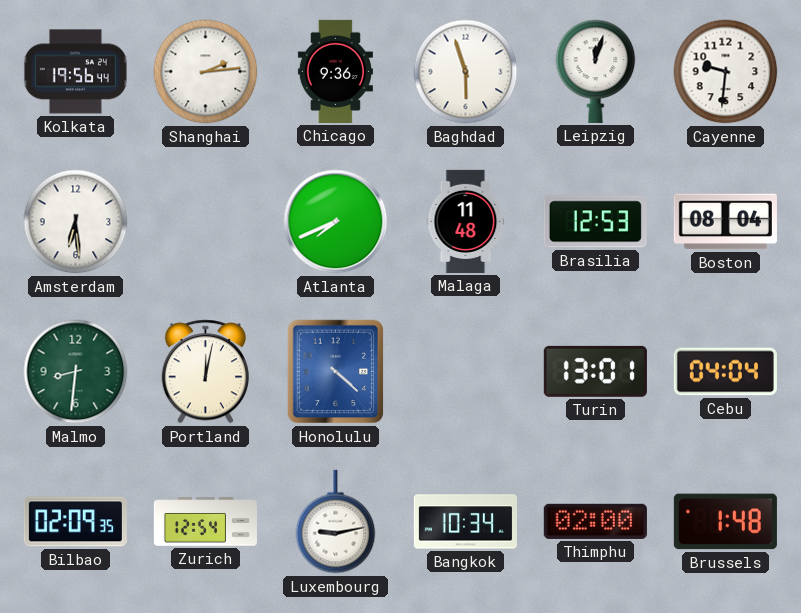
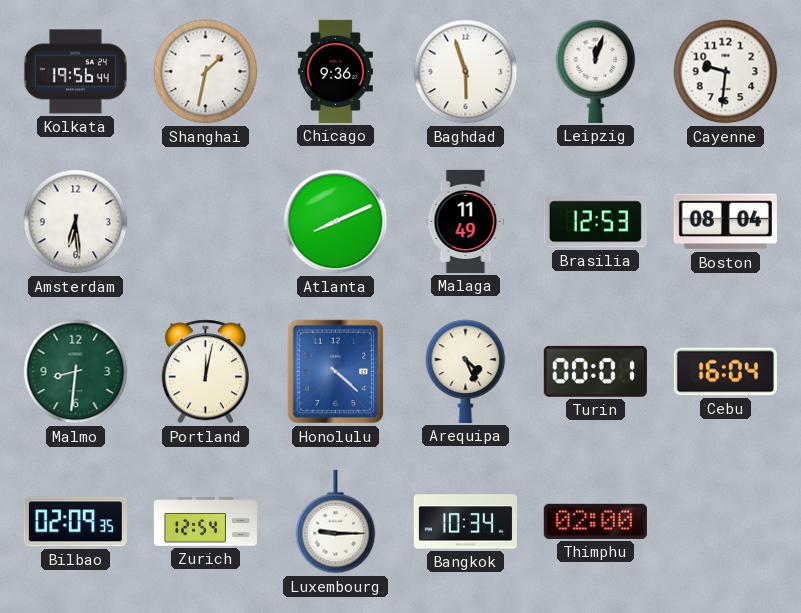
Shanghai: 2:14 -> 1:32 (206, 72)
Atlanta: 7:41 -> 8:11 (336, 222)
Malaga: 11:48 -> 11:49 (466, 221)
Arequipa: none -> 4:26 (466, 371)
Turin: 13:01 -> 00:01 (595, 371)
Cebu: 04:04 -> 16:04 (725, 372)
Luxembourg: 9:13 -> 9:15 (336, 522)
Brussels: 1:48 -> none (725, 522)
